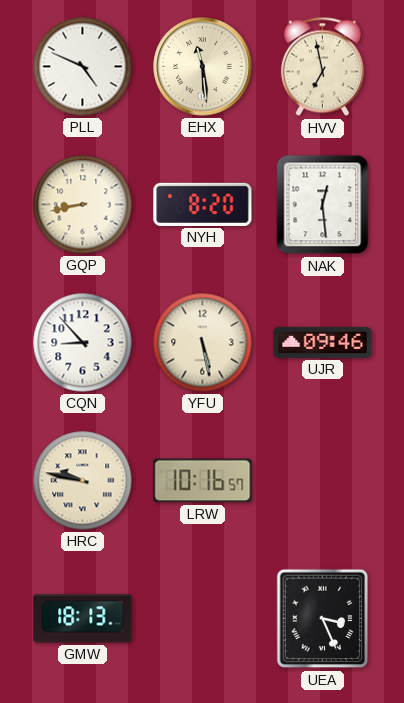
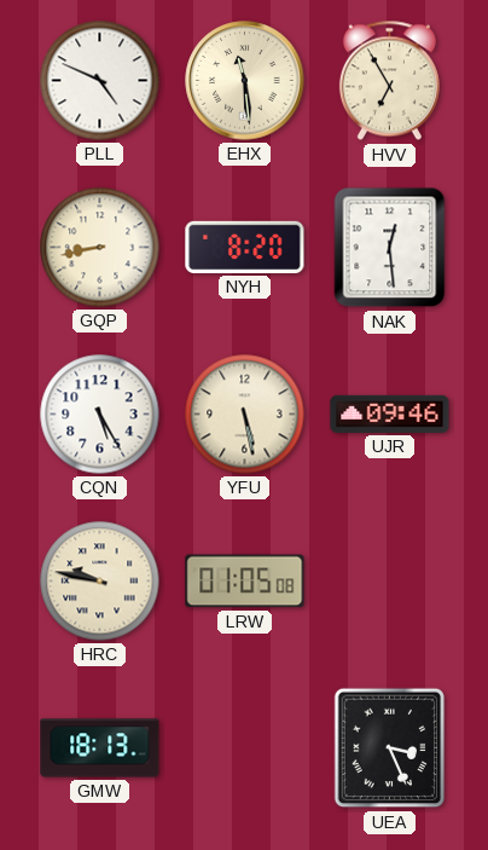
HVV: 6:58 -> 6:55 (389, 81)
CQN: 8:53 -> 5:25 (100, 415)
LRW: 10:16 -> 01:05 (245, 582)
